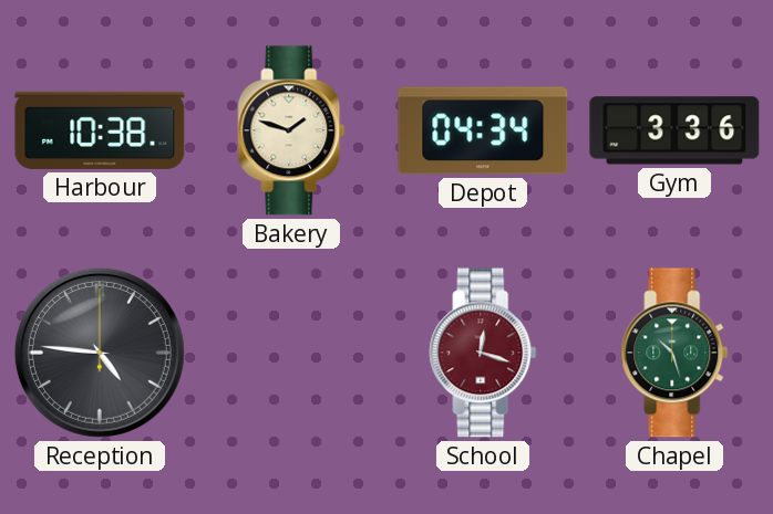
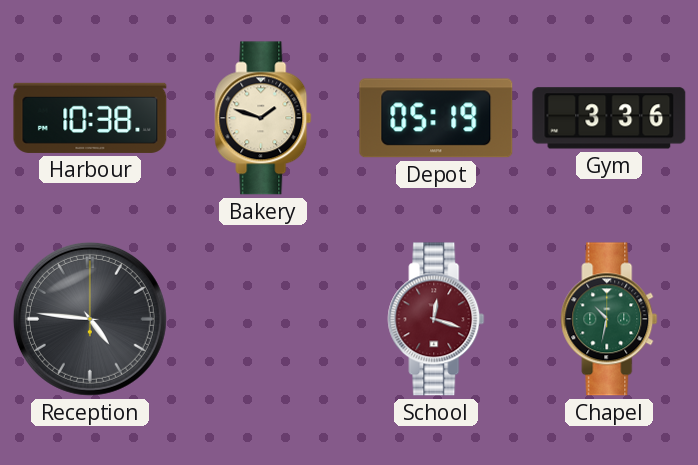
Depot: 04:34 -> 05:19 (436, 118)
Chapel: 10:27 -> 10:32 (609, 319)
